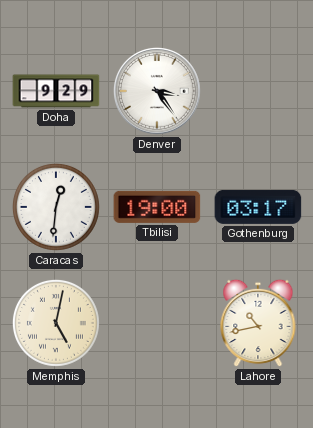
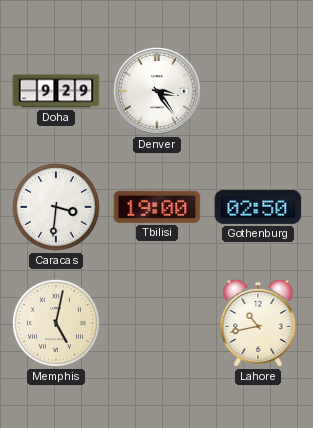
Caracas: 12:31 -> 3:31 (56, 207)
Gothenburg: 03:17 -> 02:50 (258, 207)
